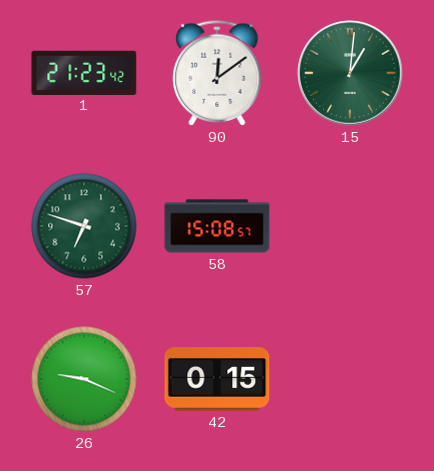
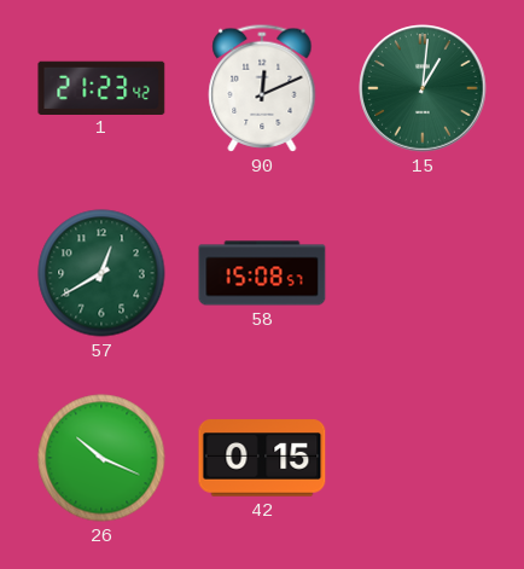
90: 12:09 -> 12:11 (262, 88)
57: 6:48 -> 12:40 (101, 273)
26: 9:19 -> 10:19 (101, 458)
